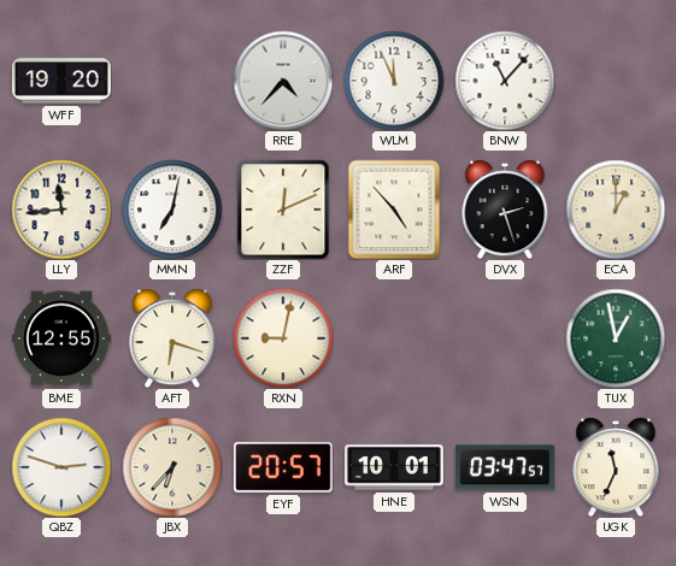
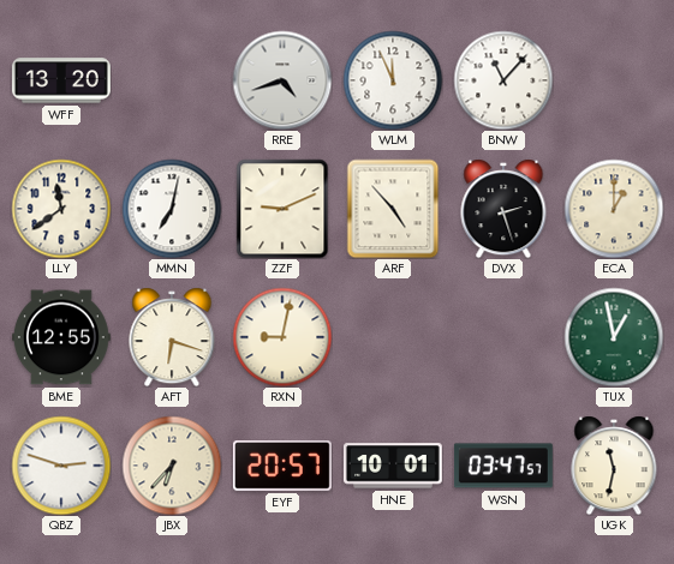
WFF: 19:20 -> 13:20 (61, 80)
RRE: 4:37 -> 4:42 (282, 80)
LLY: 11:44 -> 11:39 (61, 209)
ZZF: 12:11 -> 9:11 (282, 209)
UGK: 11:34 -> 11:32 (614, 466)
